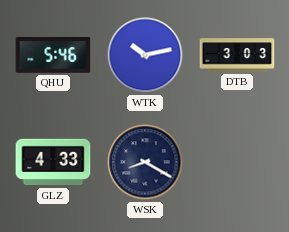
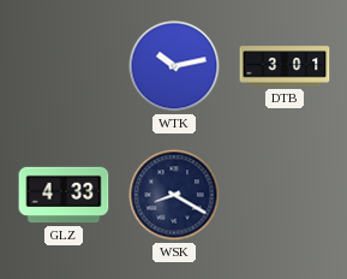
QHU: 5:46 -> none (53, 56)
DTB: 3:03 -> 3:01 (285, 66)
